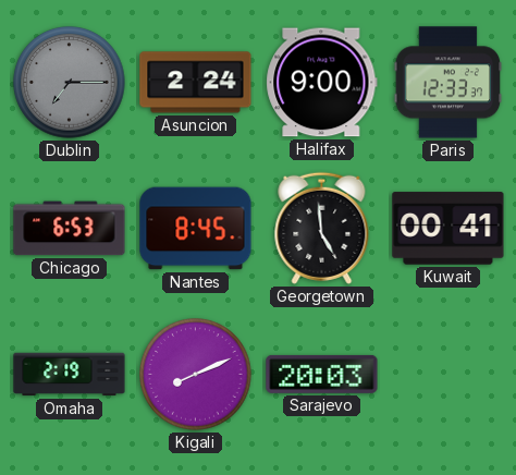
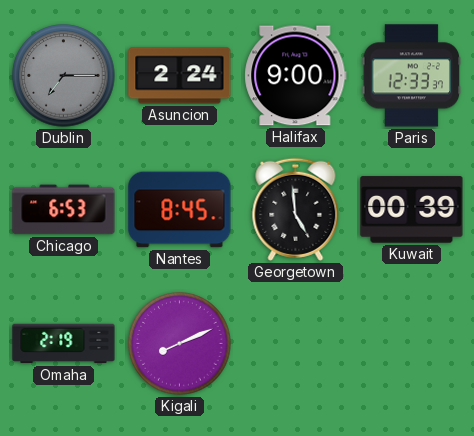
Kuwait: 00:41 -> 00:39 (412, 210)
Sarajevo: 20:03 -> none (322, 374)
